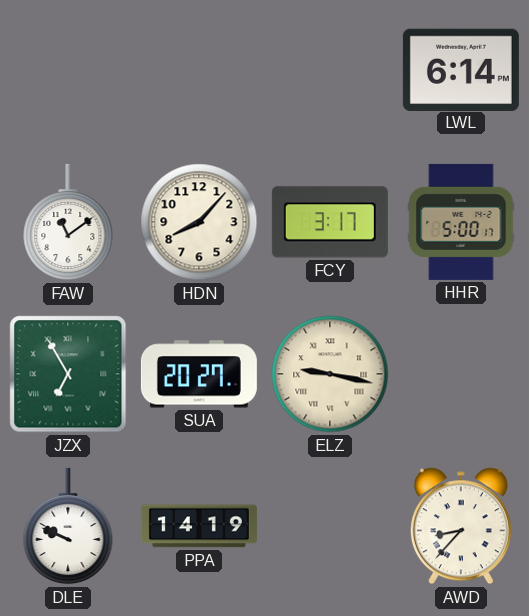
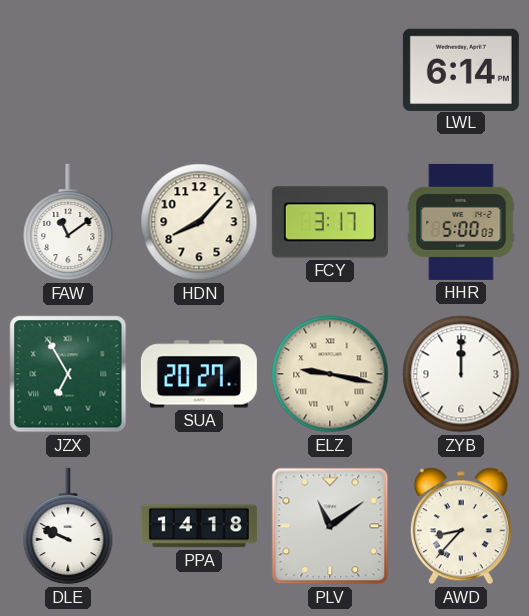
HHR: 5:00:17 -> 5:00:03 (461, 222)
ZYB: none -> 12:00 (461, 374)
PPA: 14:19 -> 14:18 (199, 526)
PLV: none -> 11:09 (330, 526)
